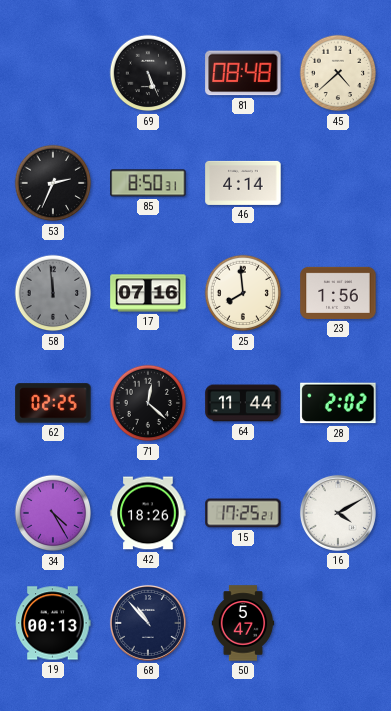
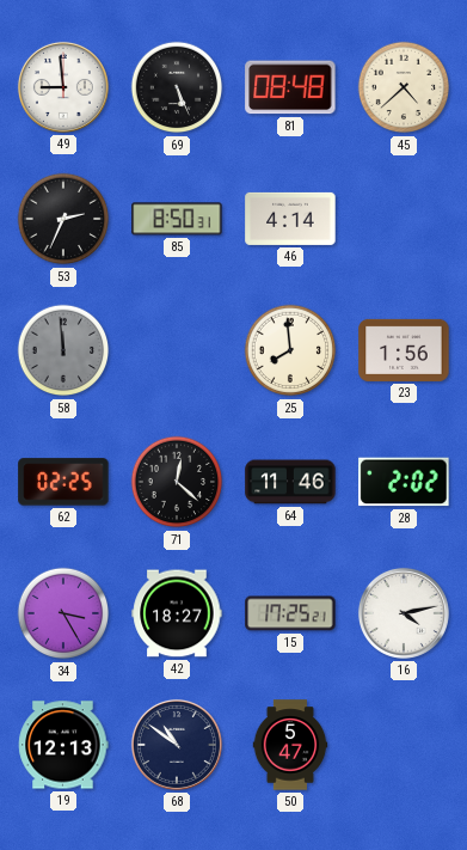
49: none -> 8:59 (63, 87)
17: 07:16 -> none (148, 293)
64: 11:44 -> 11:46 (290, 482)
34: 4:25 -> 3:25 (63, 613)
42: 18:26 -> 18:27 (177, 613)
16: 4:10 -> 4:13 (404, 613)
19: 00:13 -> 12:13 (63, 745)
68: 10:53 -> 10:51 (177, 745)
